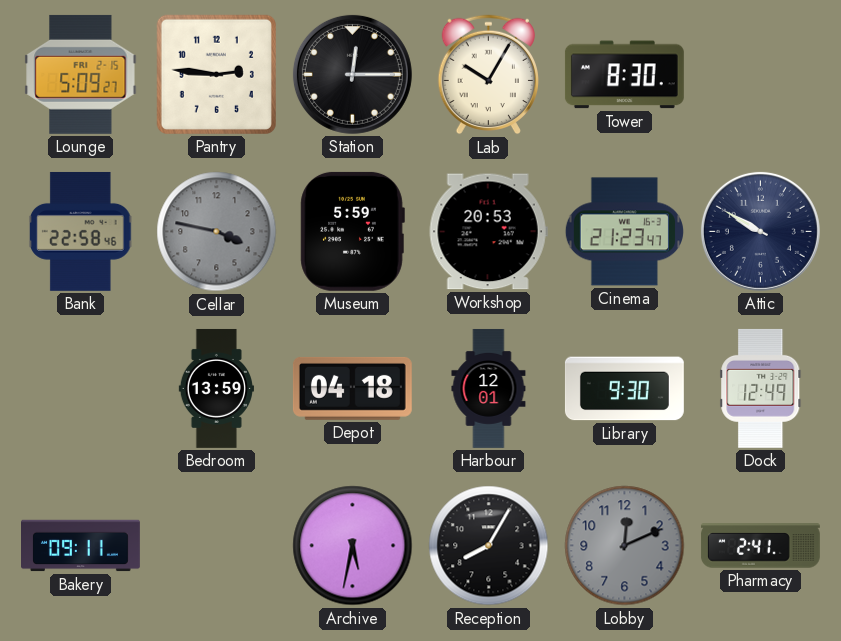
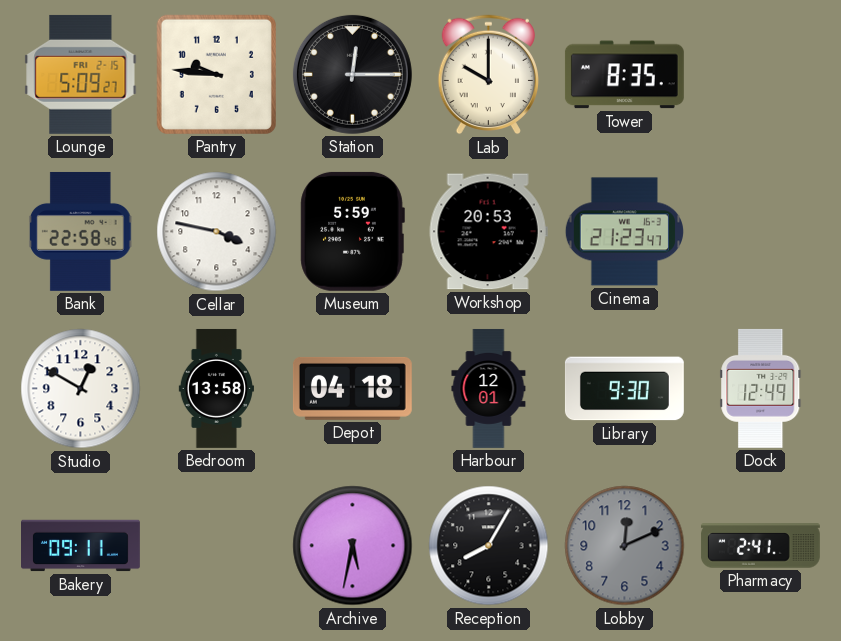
Pantry: 2:46 -> 9:46 (216, 74)
Lab: 10:05 -> 10:00 (488, 75)
Tower: 8:30 -> 8:35 (624, 75)
Cellar dial: grey -> white (217, 232)
Attic: 9:50 -> none (760, 231)
Studio: none -> 12:50 (81, 389)
Bedroom: 13:59 -> 13:58 (216, 388)
